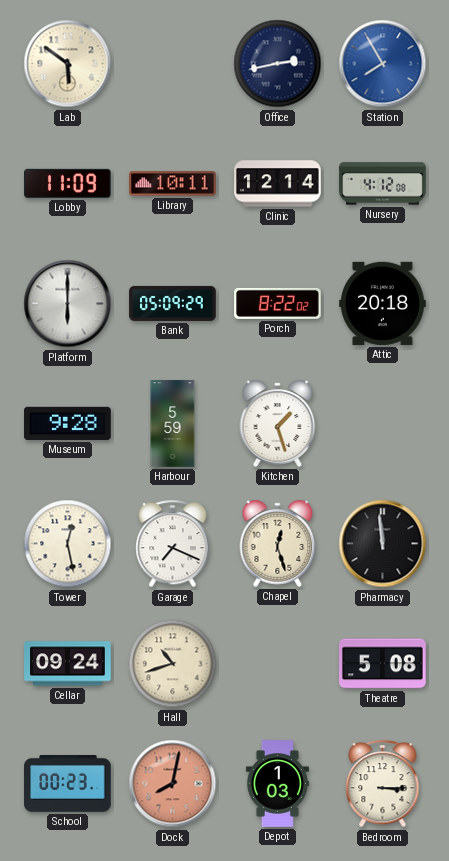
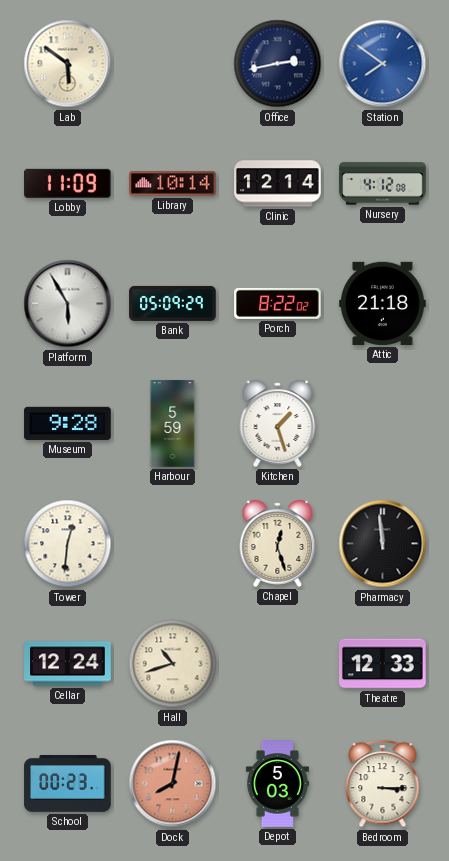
Station: 7:55 -> 7:51 (383, 64)
Library: 10:11 -> 10:14 (173, 184)
Platform: 6:00 -> 5:55 (68, 304)
Attic: 20:18 -> 21:18 (383, 303)
Tower: 12:28 -> 12:31 (68, 544)
Garage: 7:19 -> none (173, 544)
Cellar: 09:24 -> 12:24 (68, 664)
Theatre: 5:08 -> 12:33 (383, 664)
Depot: 1:03 -> 5:03 (277, 784)
